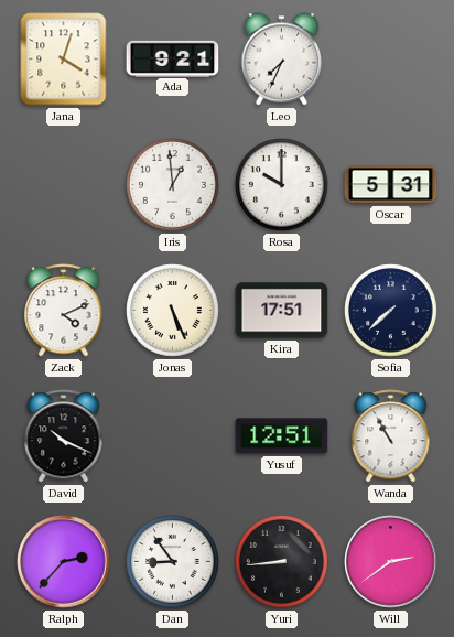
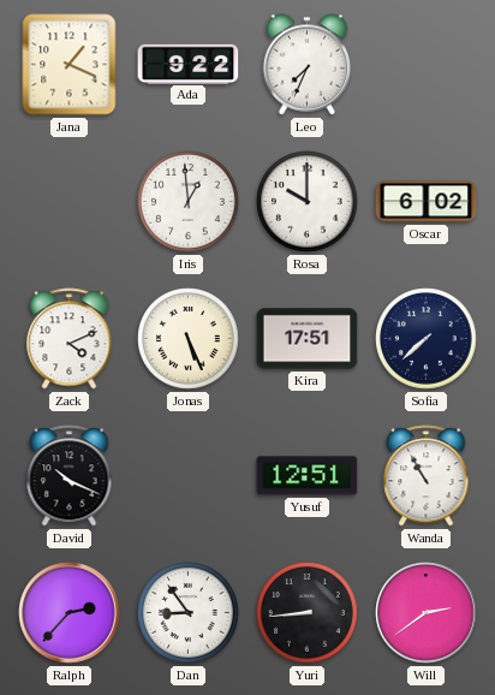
Jana: 4:03 -> 1:19 (70, 65)
Ada: 9:21 -> 9:22 (189, 64)
Oscar: 5:31 -> 6:02 (427, 202)
